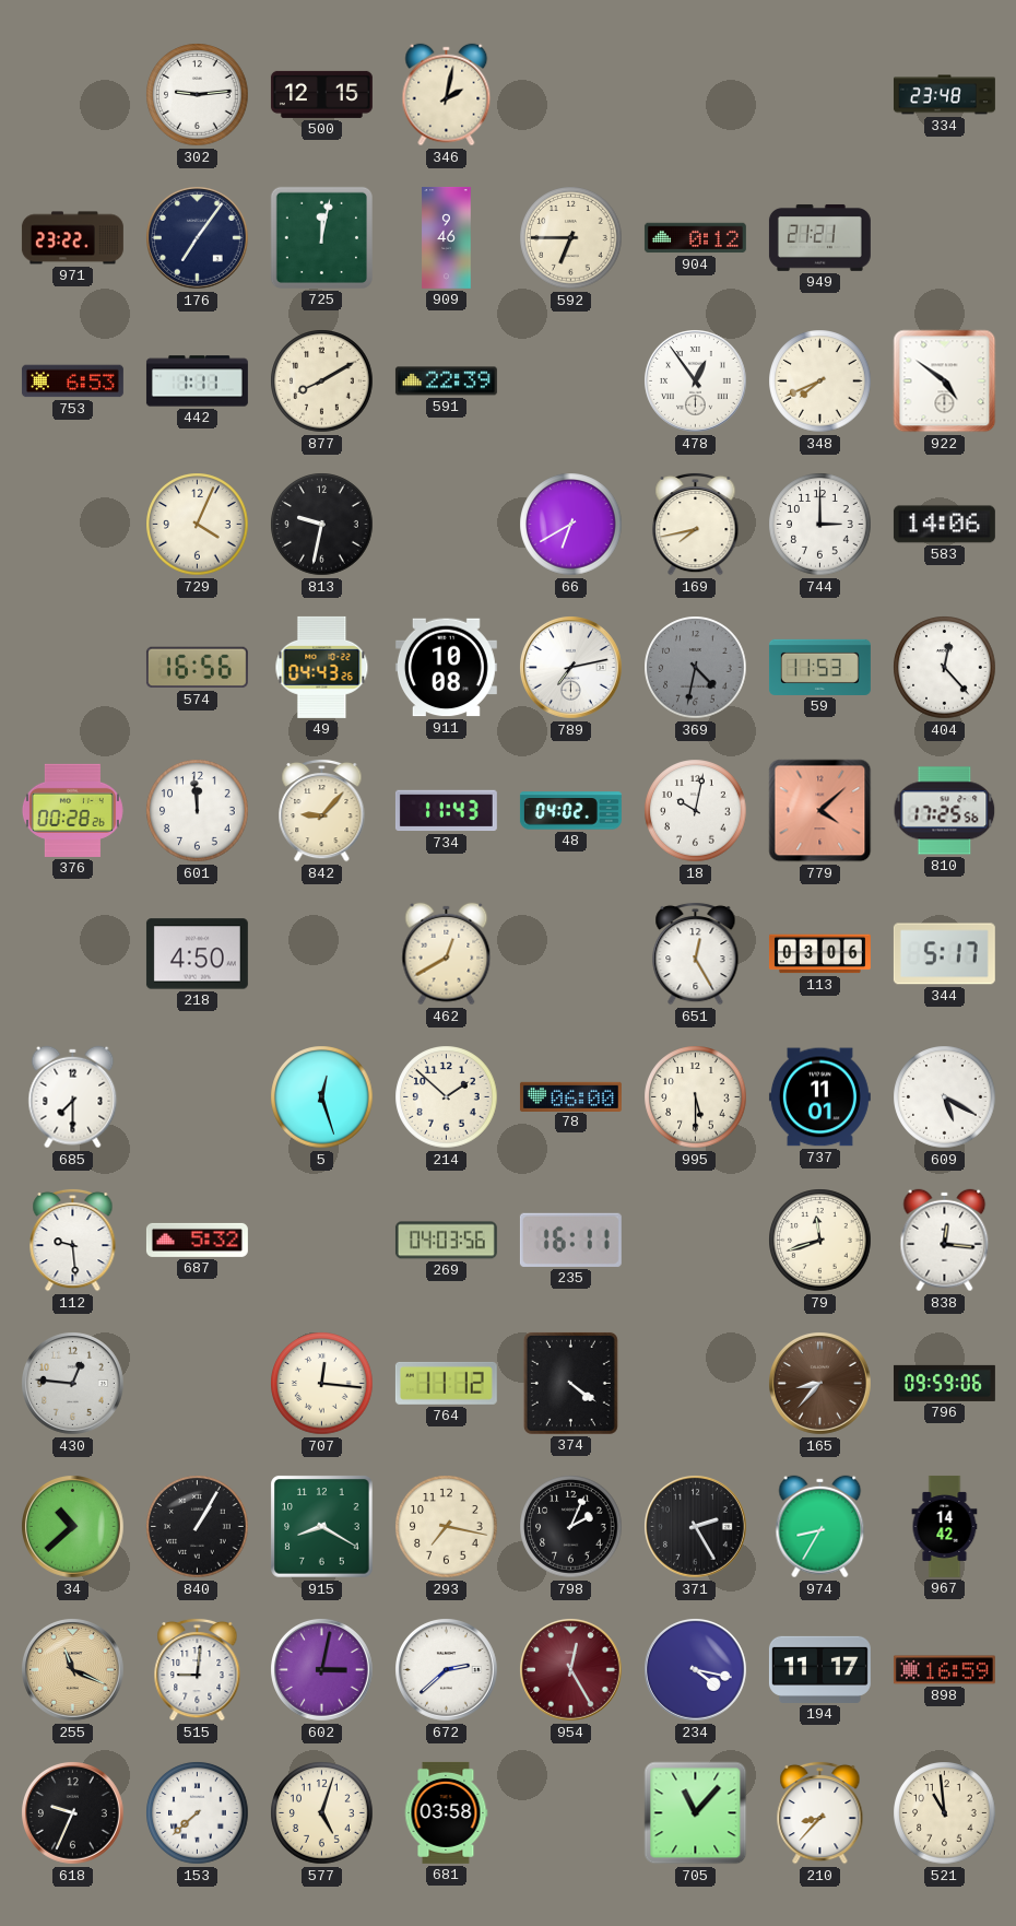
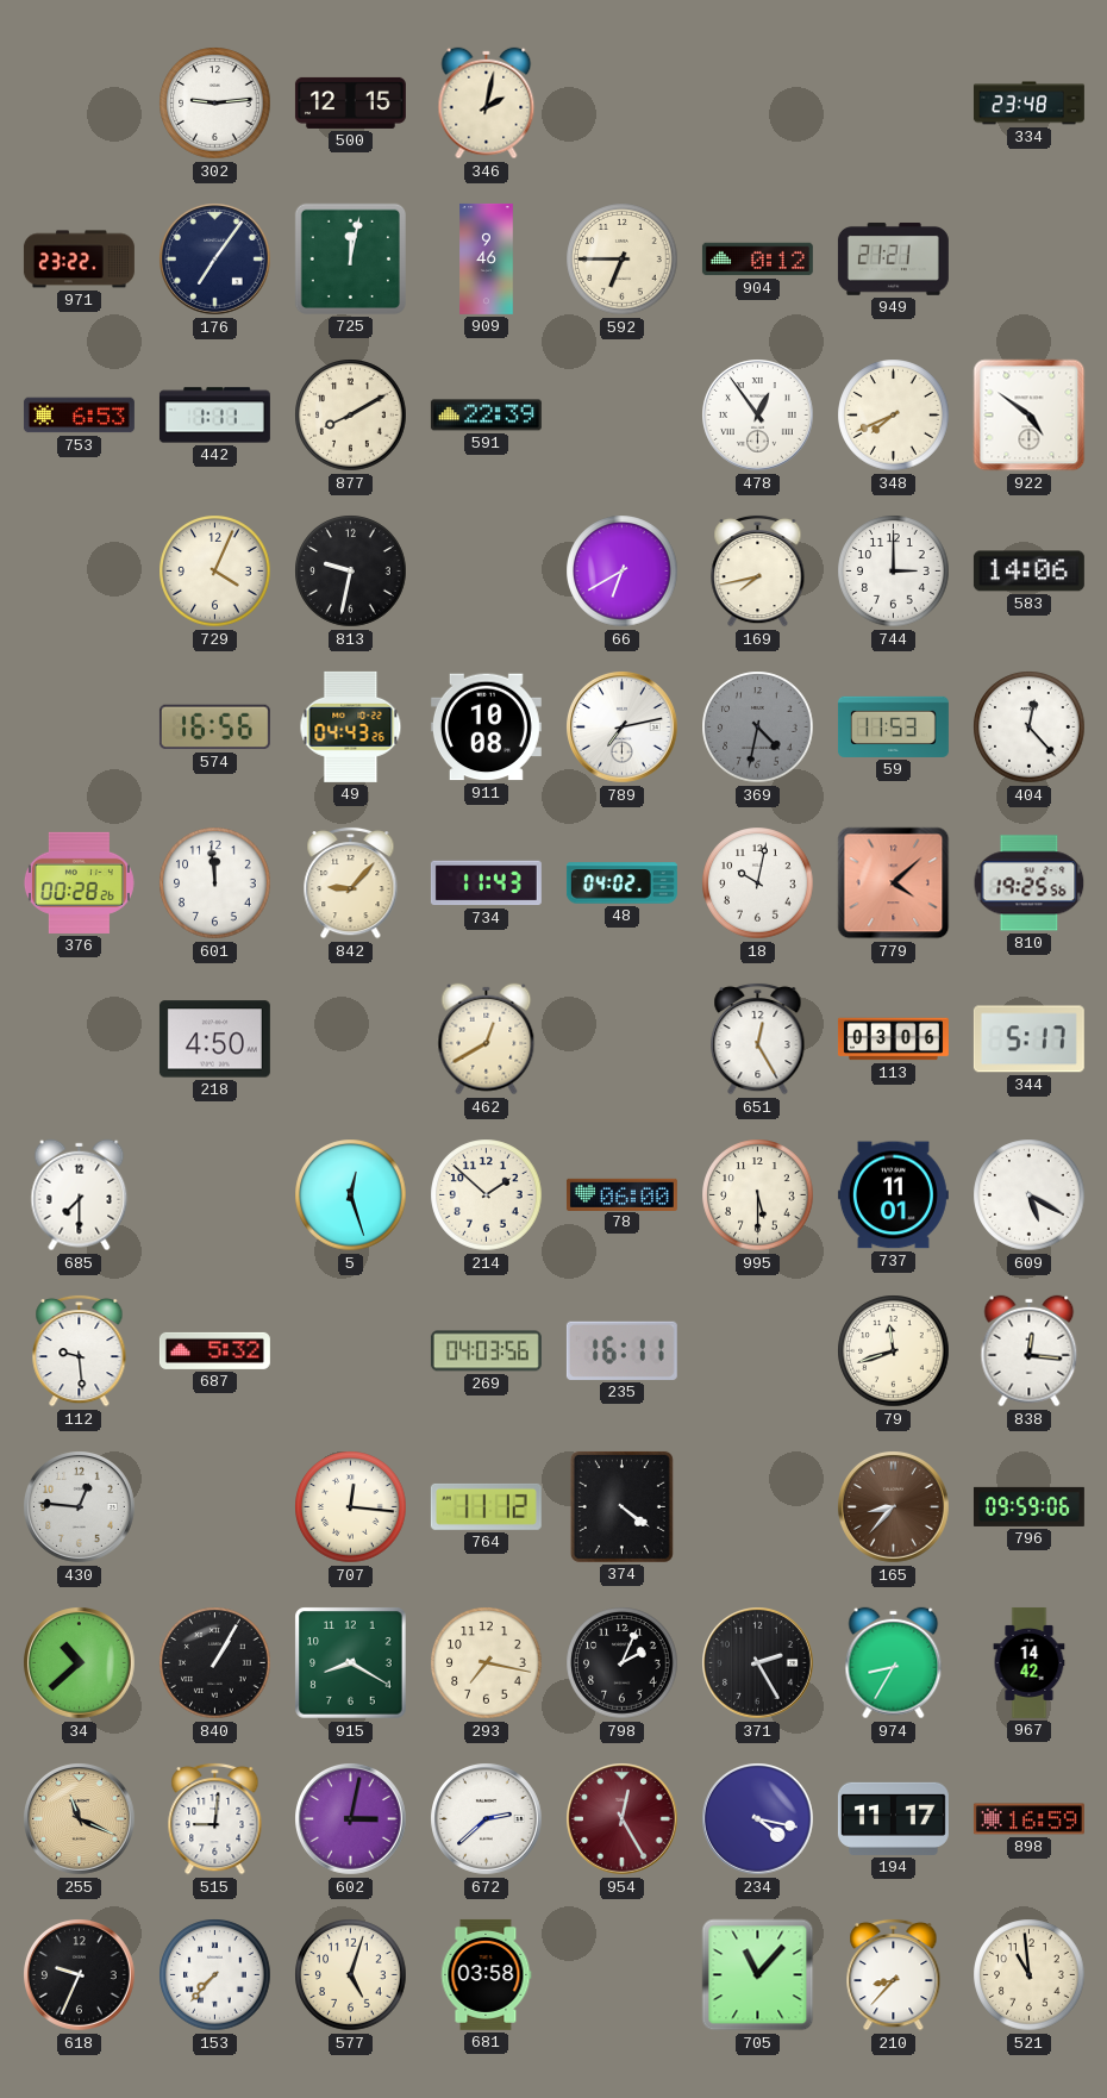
810: 17:25 -> 19:25 (1030, 883)
153: 7:38 -> 7:37 (215, 1975)
